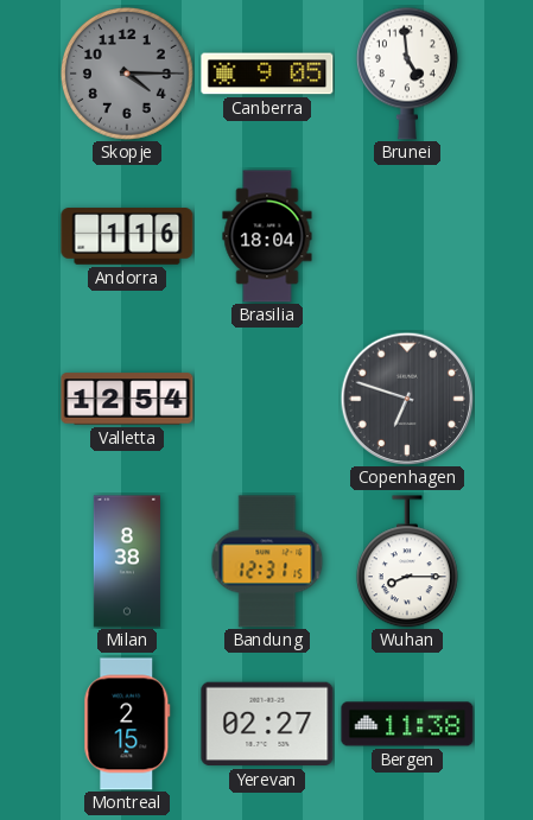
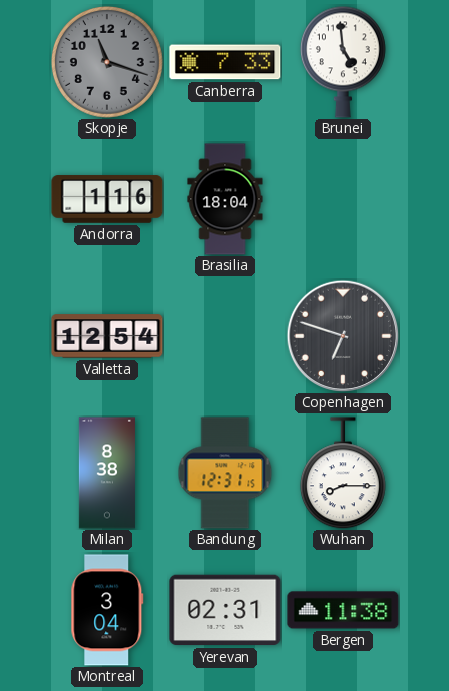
Skopje: 4:15 -> 11:18 (107, 62)
Canberra: 9:05 -> 7:33 (225, 62)
Montreal: 2:15 -> 3:04 (107, 610)
Yerevan: 02:27 -> 02:31 (225, 610)
